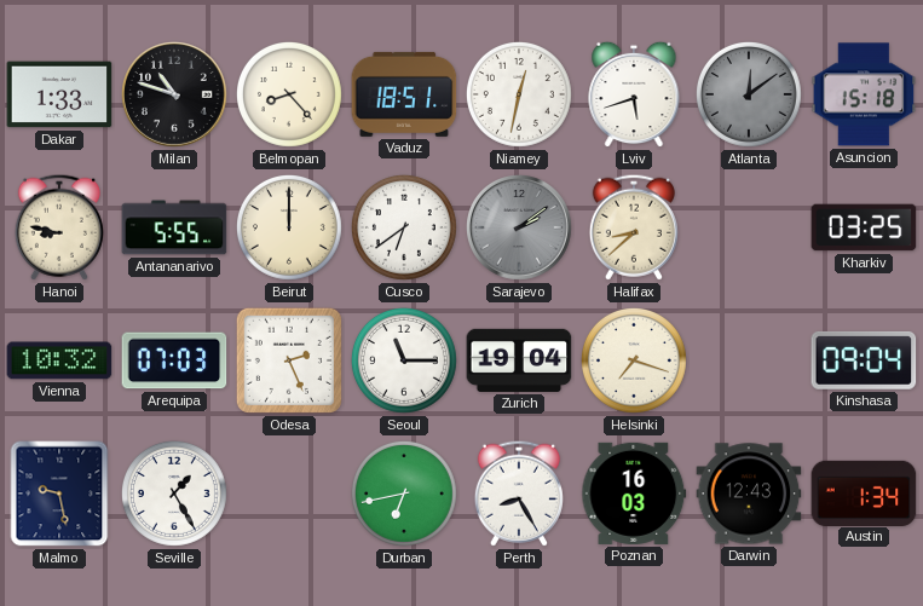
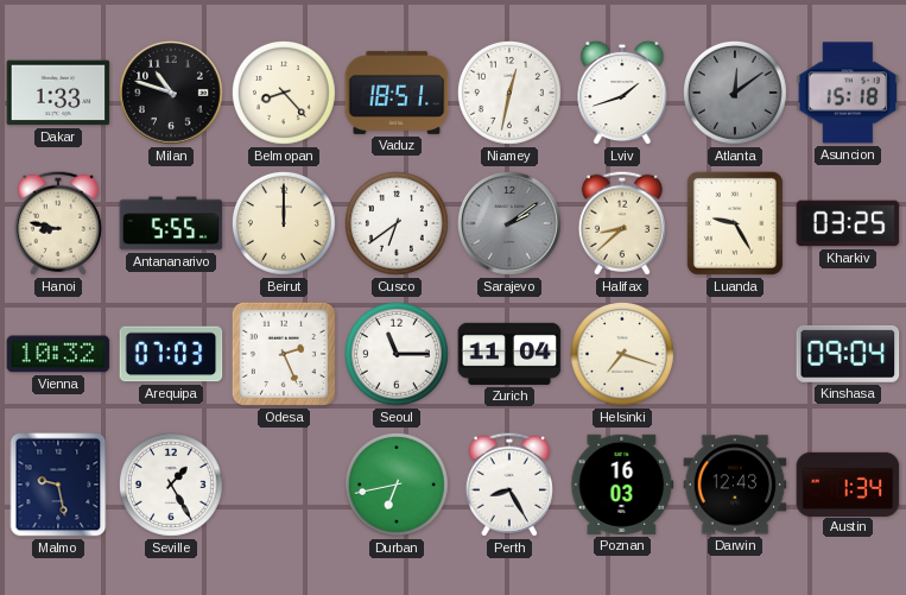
Lviv: 5:42 -> 1:42 (622, 93)
Luanda: none -> 9:25 (735, 223)
Zurich: 19:04 -> 11:04 (509, 354)
